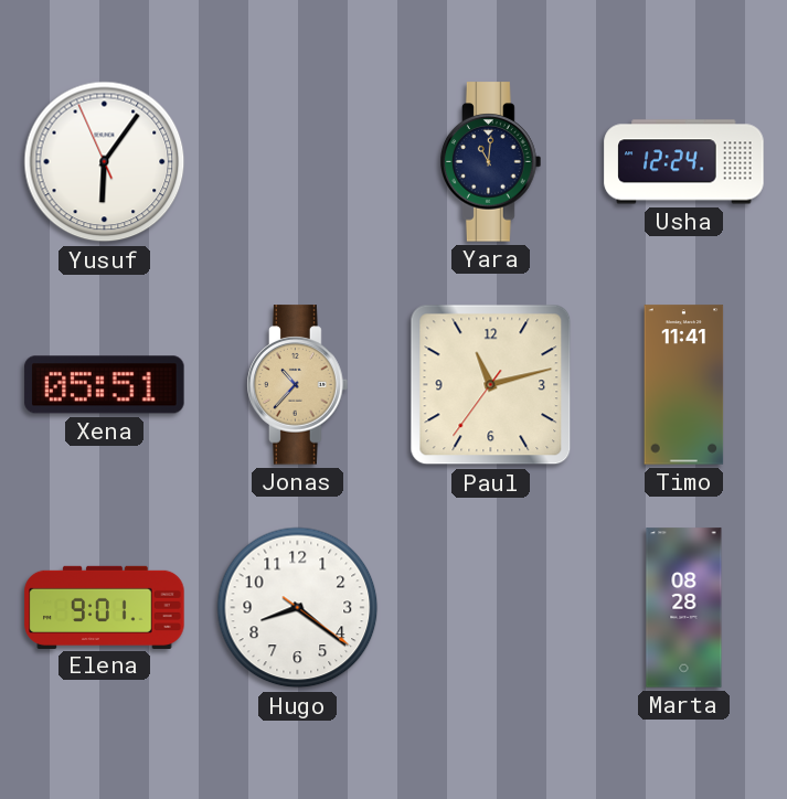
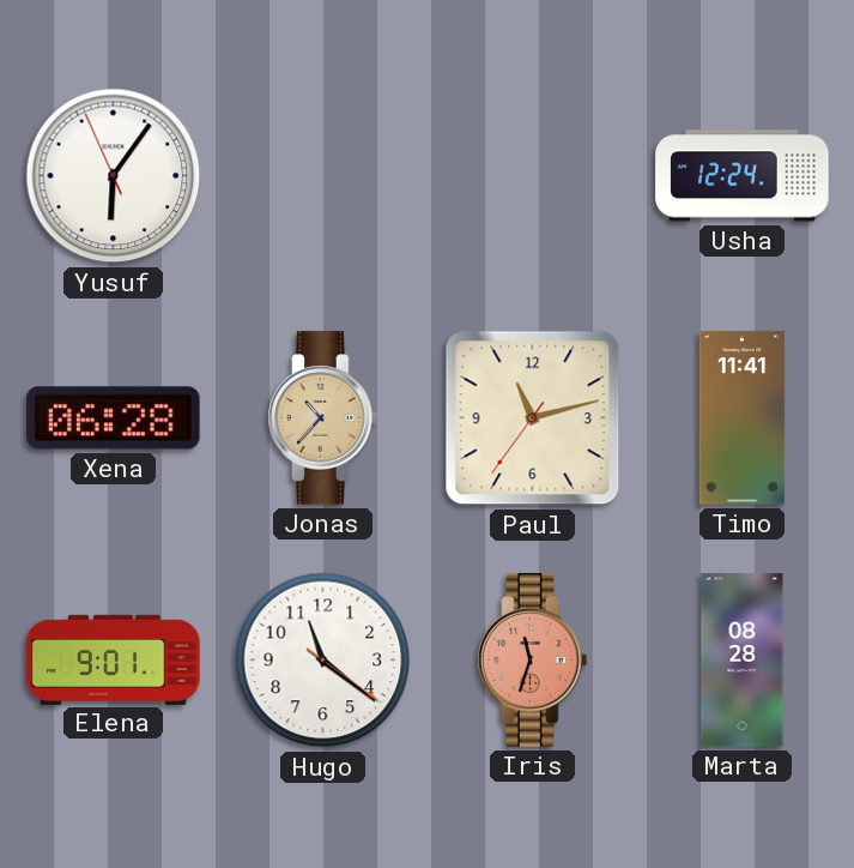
Yara: 11:01 -> none (491, 162)
Xena: 05:51 -> 06:28 (114, 418)
Hugo: 8:21 -> 11:21 (323, 661)
Iris: none -> 11:33 (533, 661)
